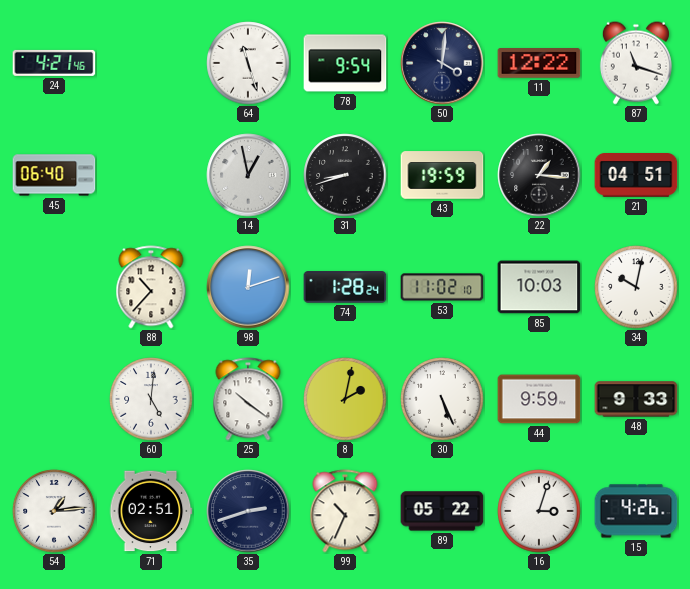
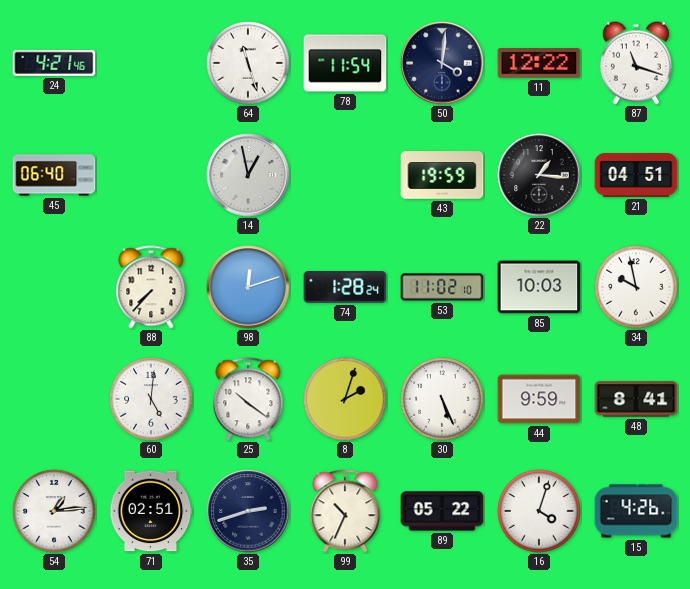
78: 9:54 -> 11:54 (345, 63)
31: 8:42 -> none (345, 175)
88: 10:37 -> 7:37 (151, 287)
34: 10:02 -> 9:58 (636, 287)
8: 2:02 -> 2:03 (345, 399)
48: 9:33 -> 8:41 (636, 399)
16: 3:03 -> 4:03 (539, 511)
